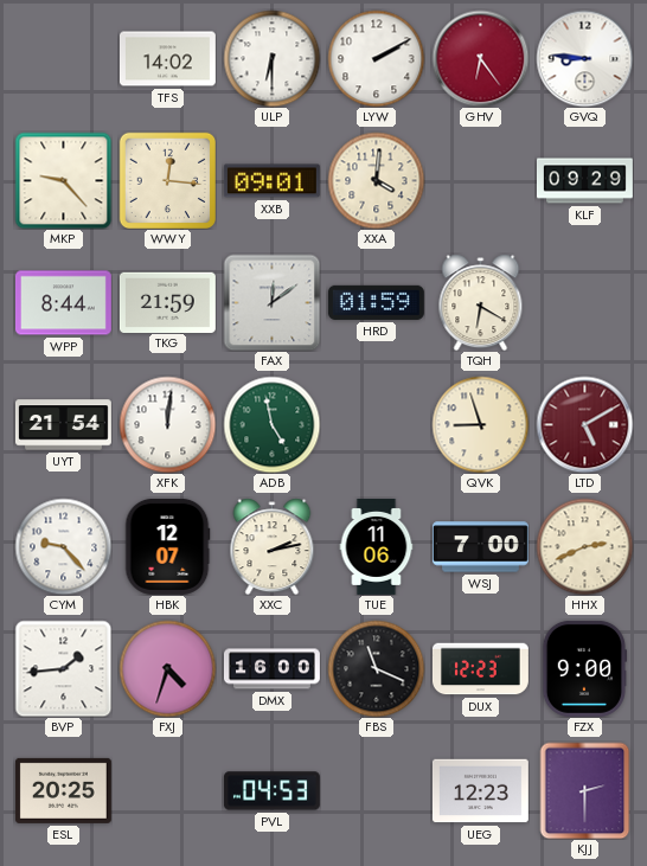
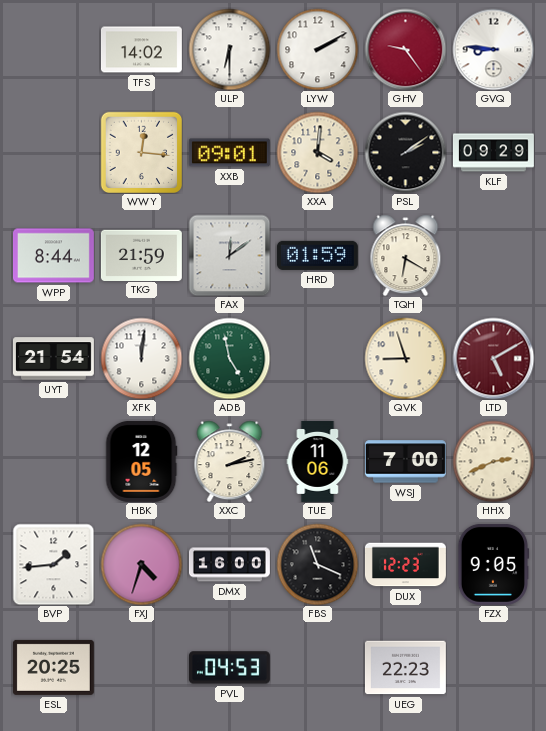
GHV: 6:24 -> 9:24 (405, 49)
MKP: 9:23 -> none (63, 180)
PSL: none -> 2:09 (405, 152)
CYM: 9:23 -> none (63, 546)
HBK: 12:07 -> 12:05 (141, 461)
FZX: 9:00 -> 9:05 (493, 564)
UEG: 12:23 -> 22:23 (405, 668)
KJJ: 2:30 -> none (585, 790)
